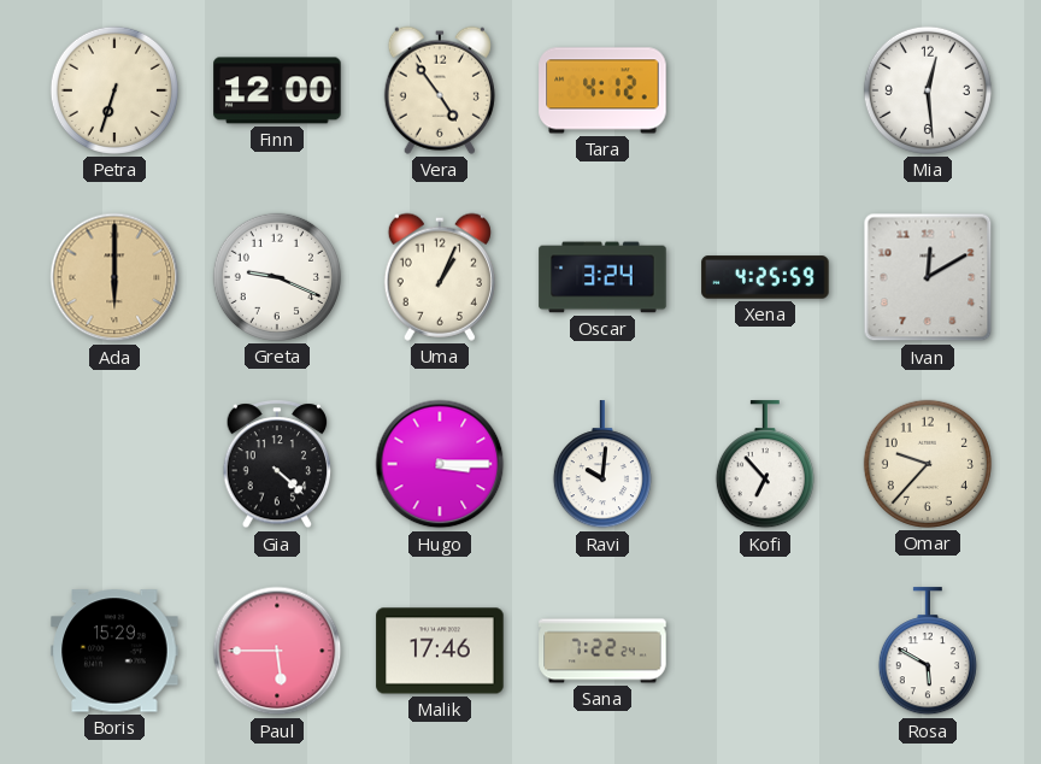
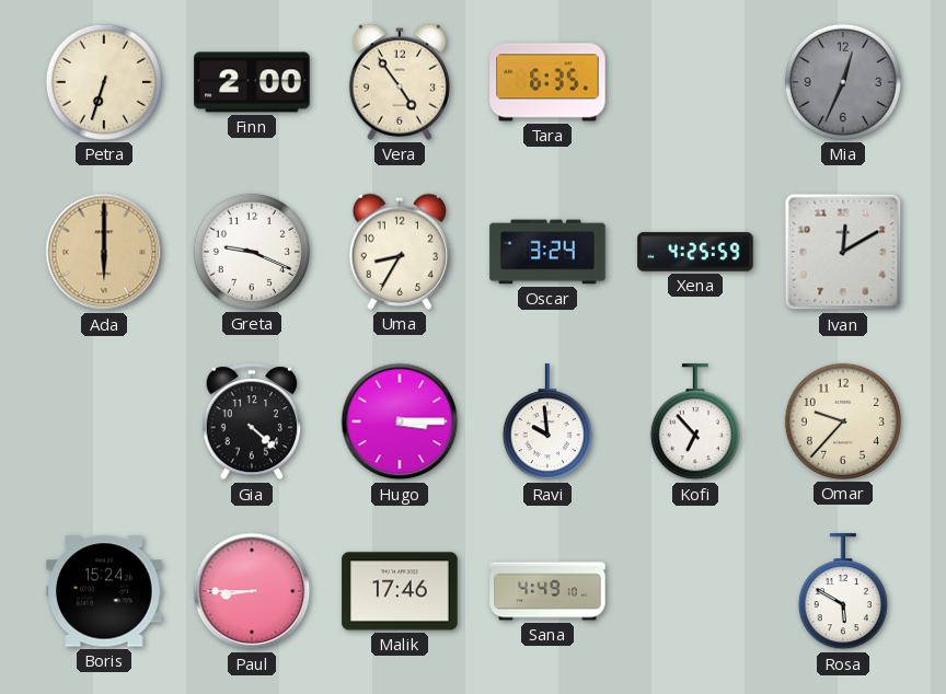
Finn: 12:00 -> 2:00 (252, 82)
Tara: 4:12 -> 6:35 (547, 82)
Mia: 12:29 -> 12:34 (843, 82)
Mia dial: white -> grey (843, 82)
Uma: 1:04 -> 8:35 (400, 252)
Ravi: 10:01 -> 9:59 (547, 423)
Boris: 15:29 -> 15:24 (104, 591)
Paul: 5:45 -> 8:45 (252, 591)
Sana: 7:22 -> 4:49 (547, 591)
